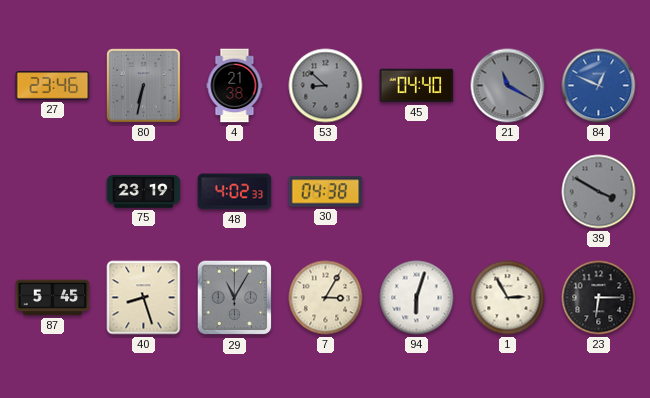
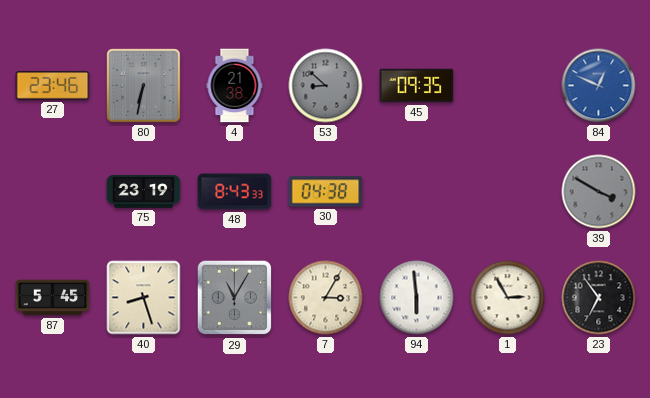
45: 04:40 -> 09:35 (417, 86)
21: 11:20 -> none (508, 86)
48: 4:02 -> 8:43 (235, 192)
94: 6:03 -> 5:59 (417, 298)
23: 6:15 -> 6:54 (599, 298)
